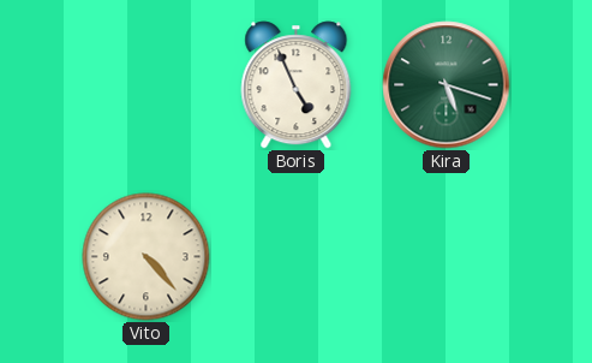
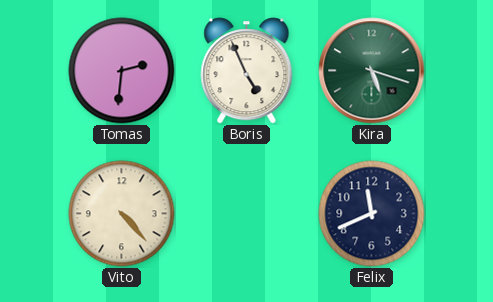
Tomas: none -> 2:31 (122, 71)
Felix: none -> 11:41 (372, 214)
